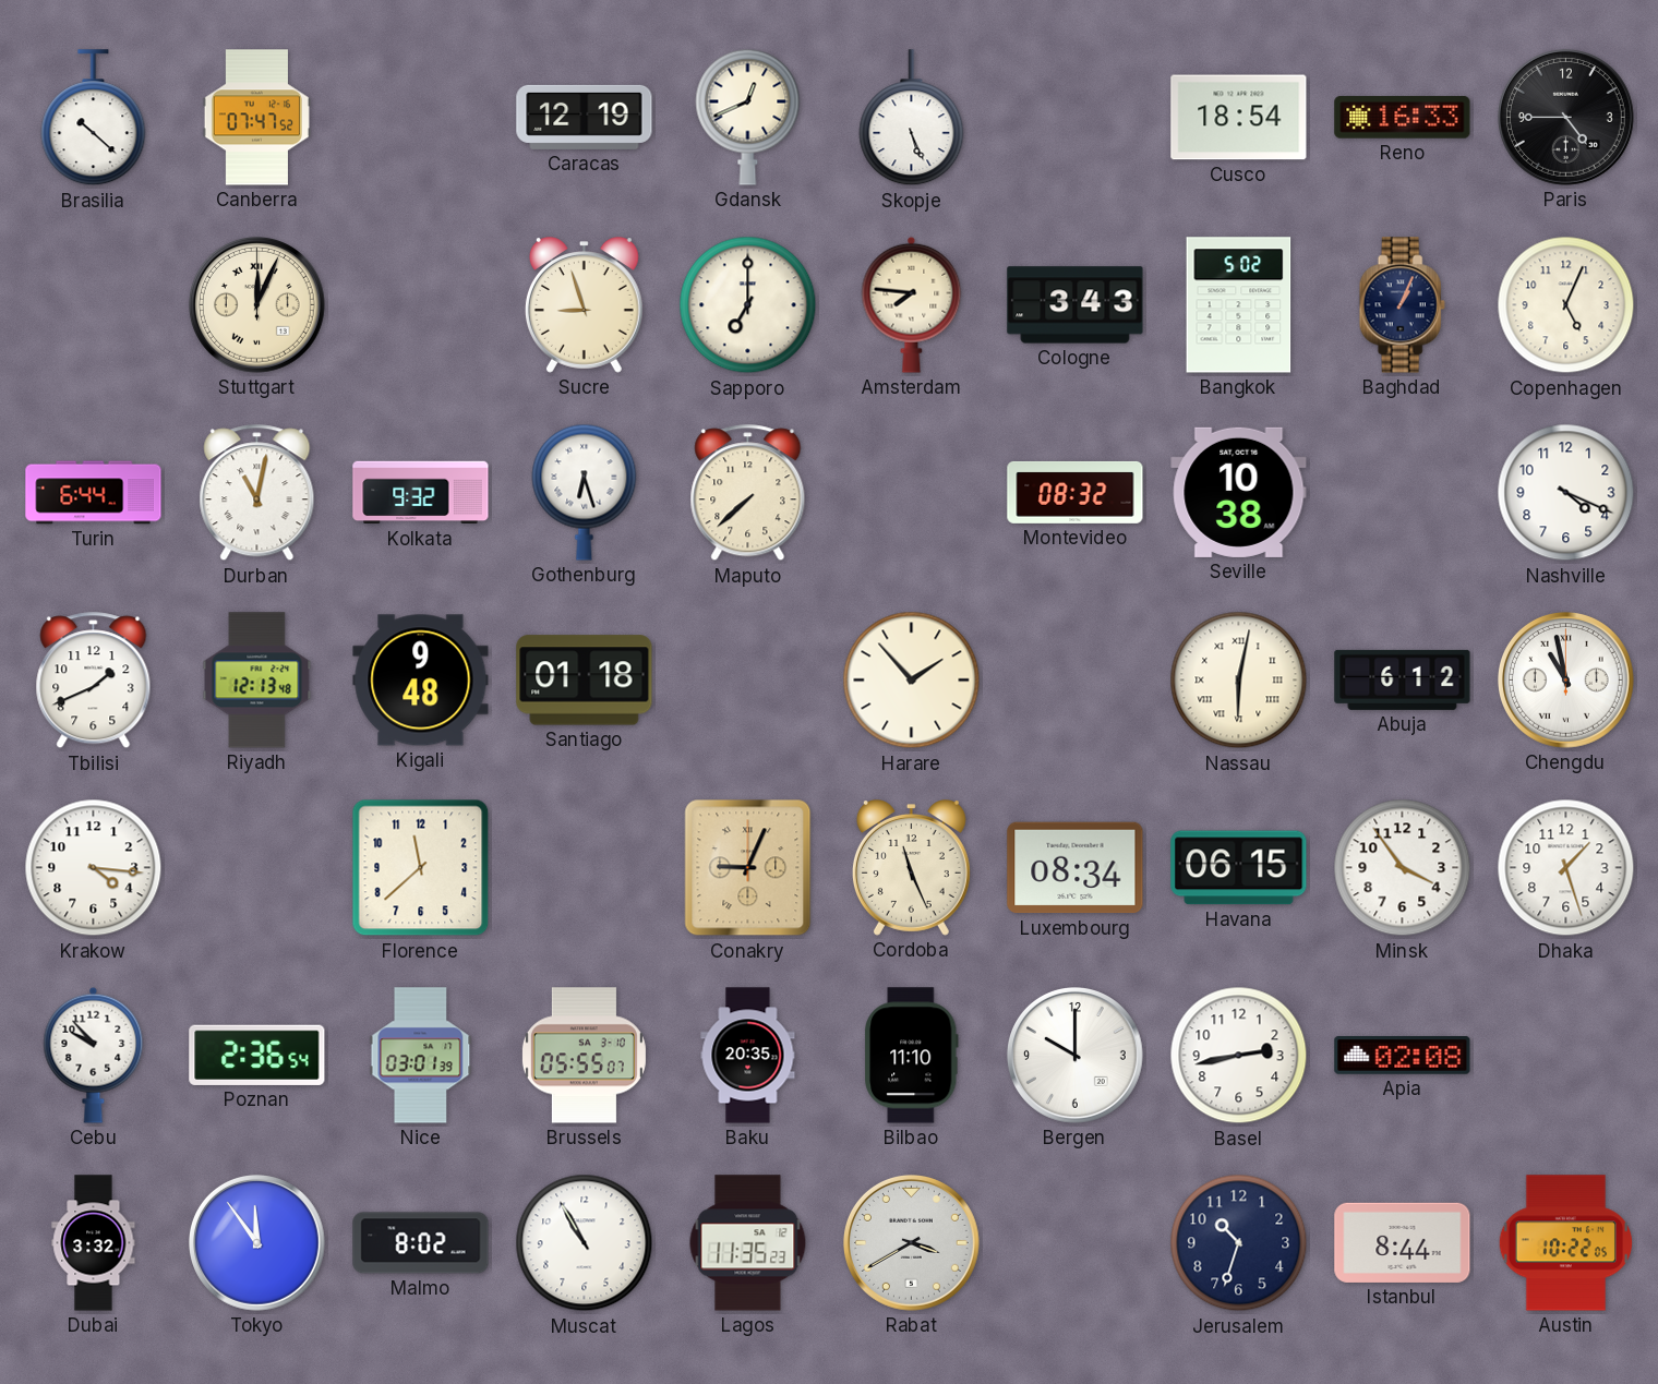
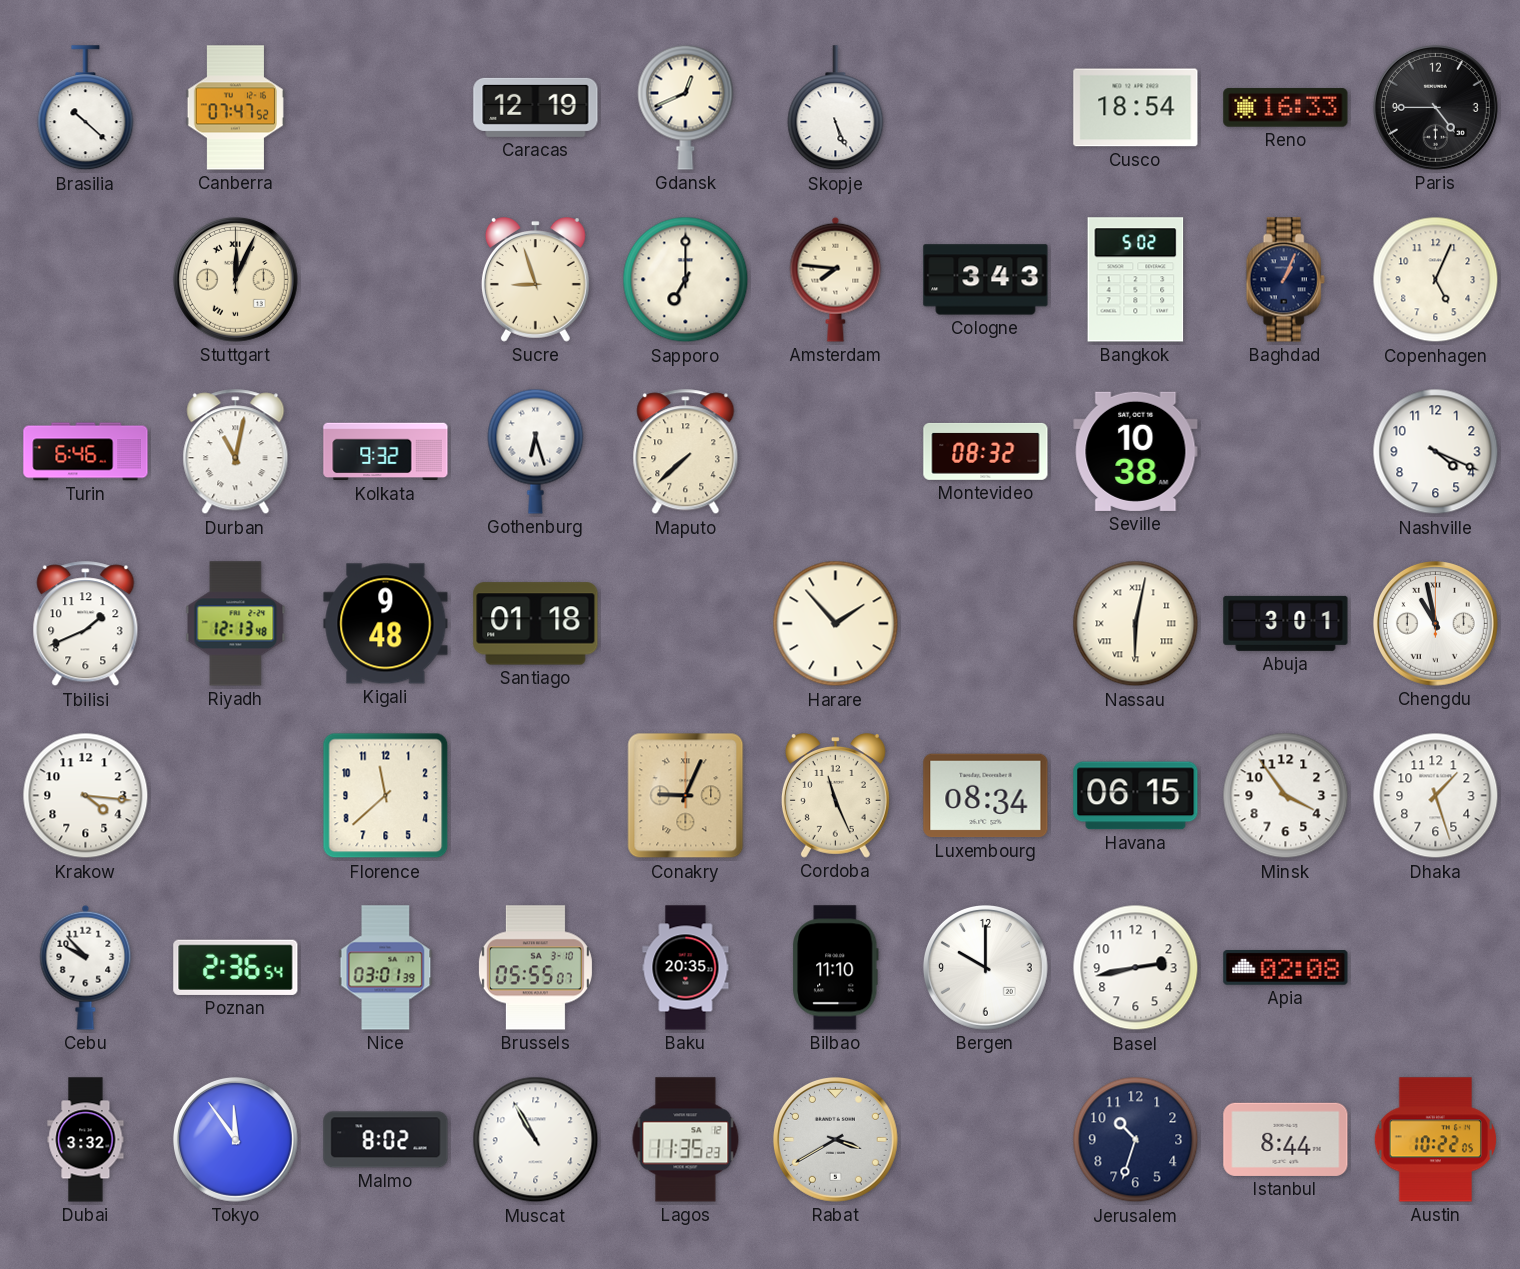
Turin: 6:44 -> 6:46 (86, 452)
Abuja: 6:12 -> 3:01 (1286, 623)
